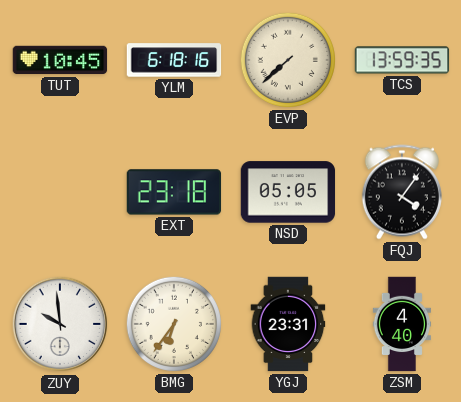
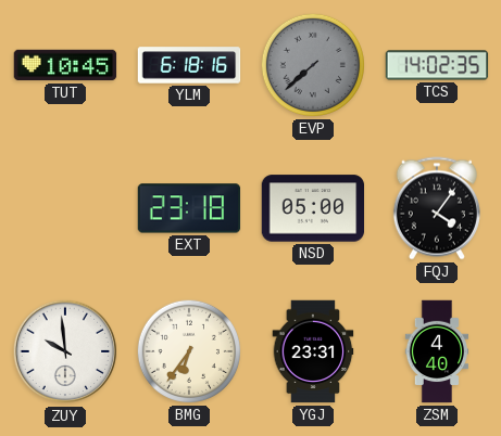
EVP dial: cream -> grey (313, 65)
TCS: 13:59 -> 14:02 (437, 65)
NSD: 05:05 -> 05:00 (313, 208)
